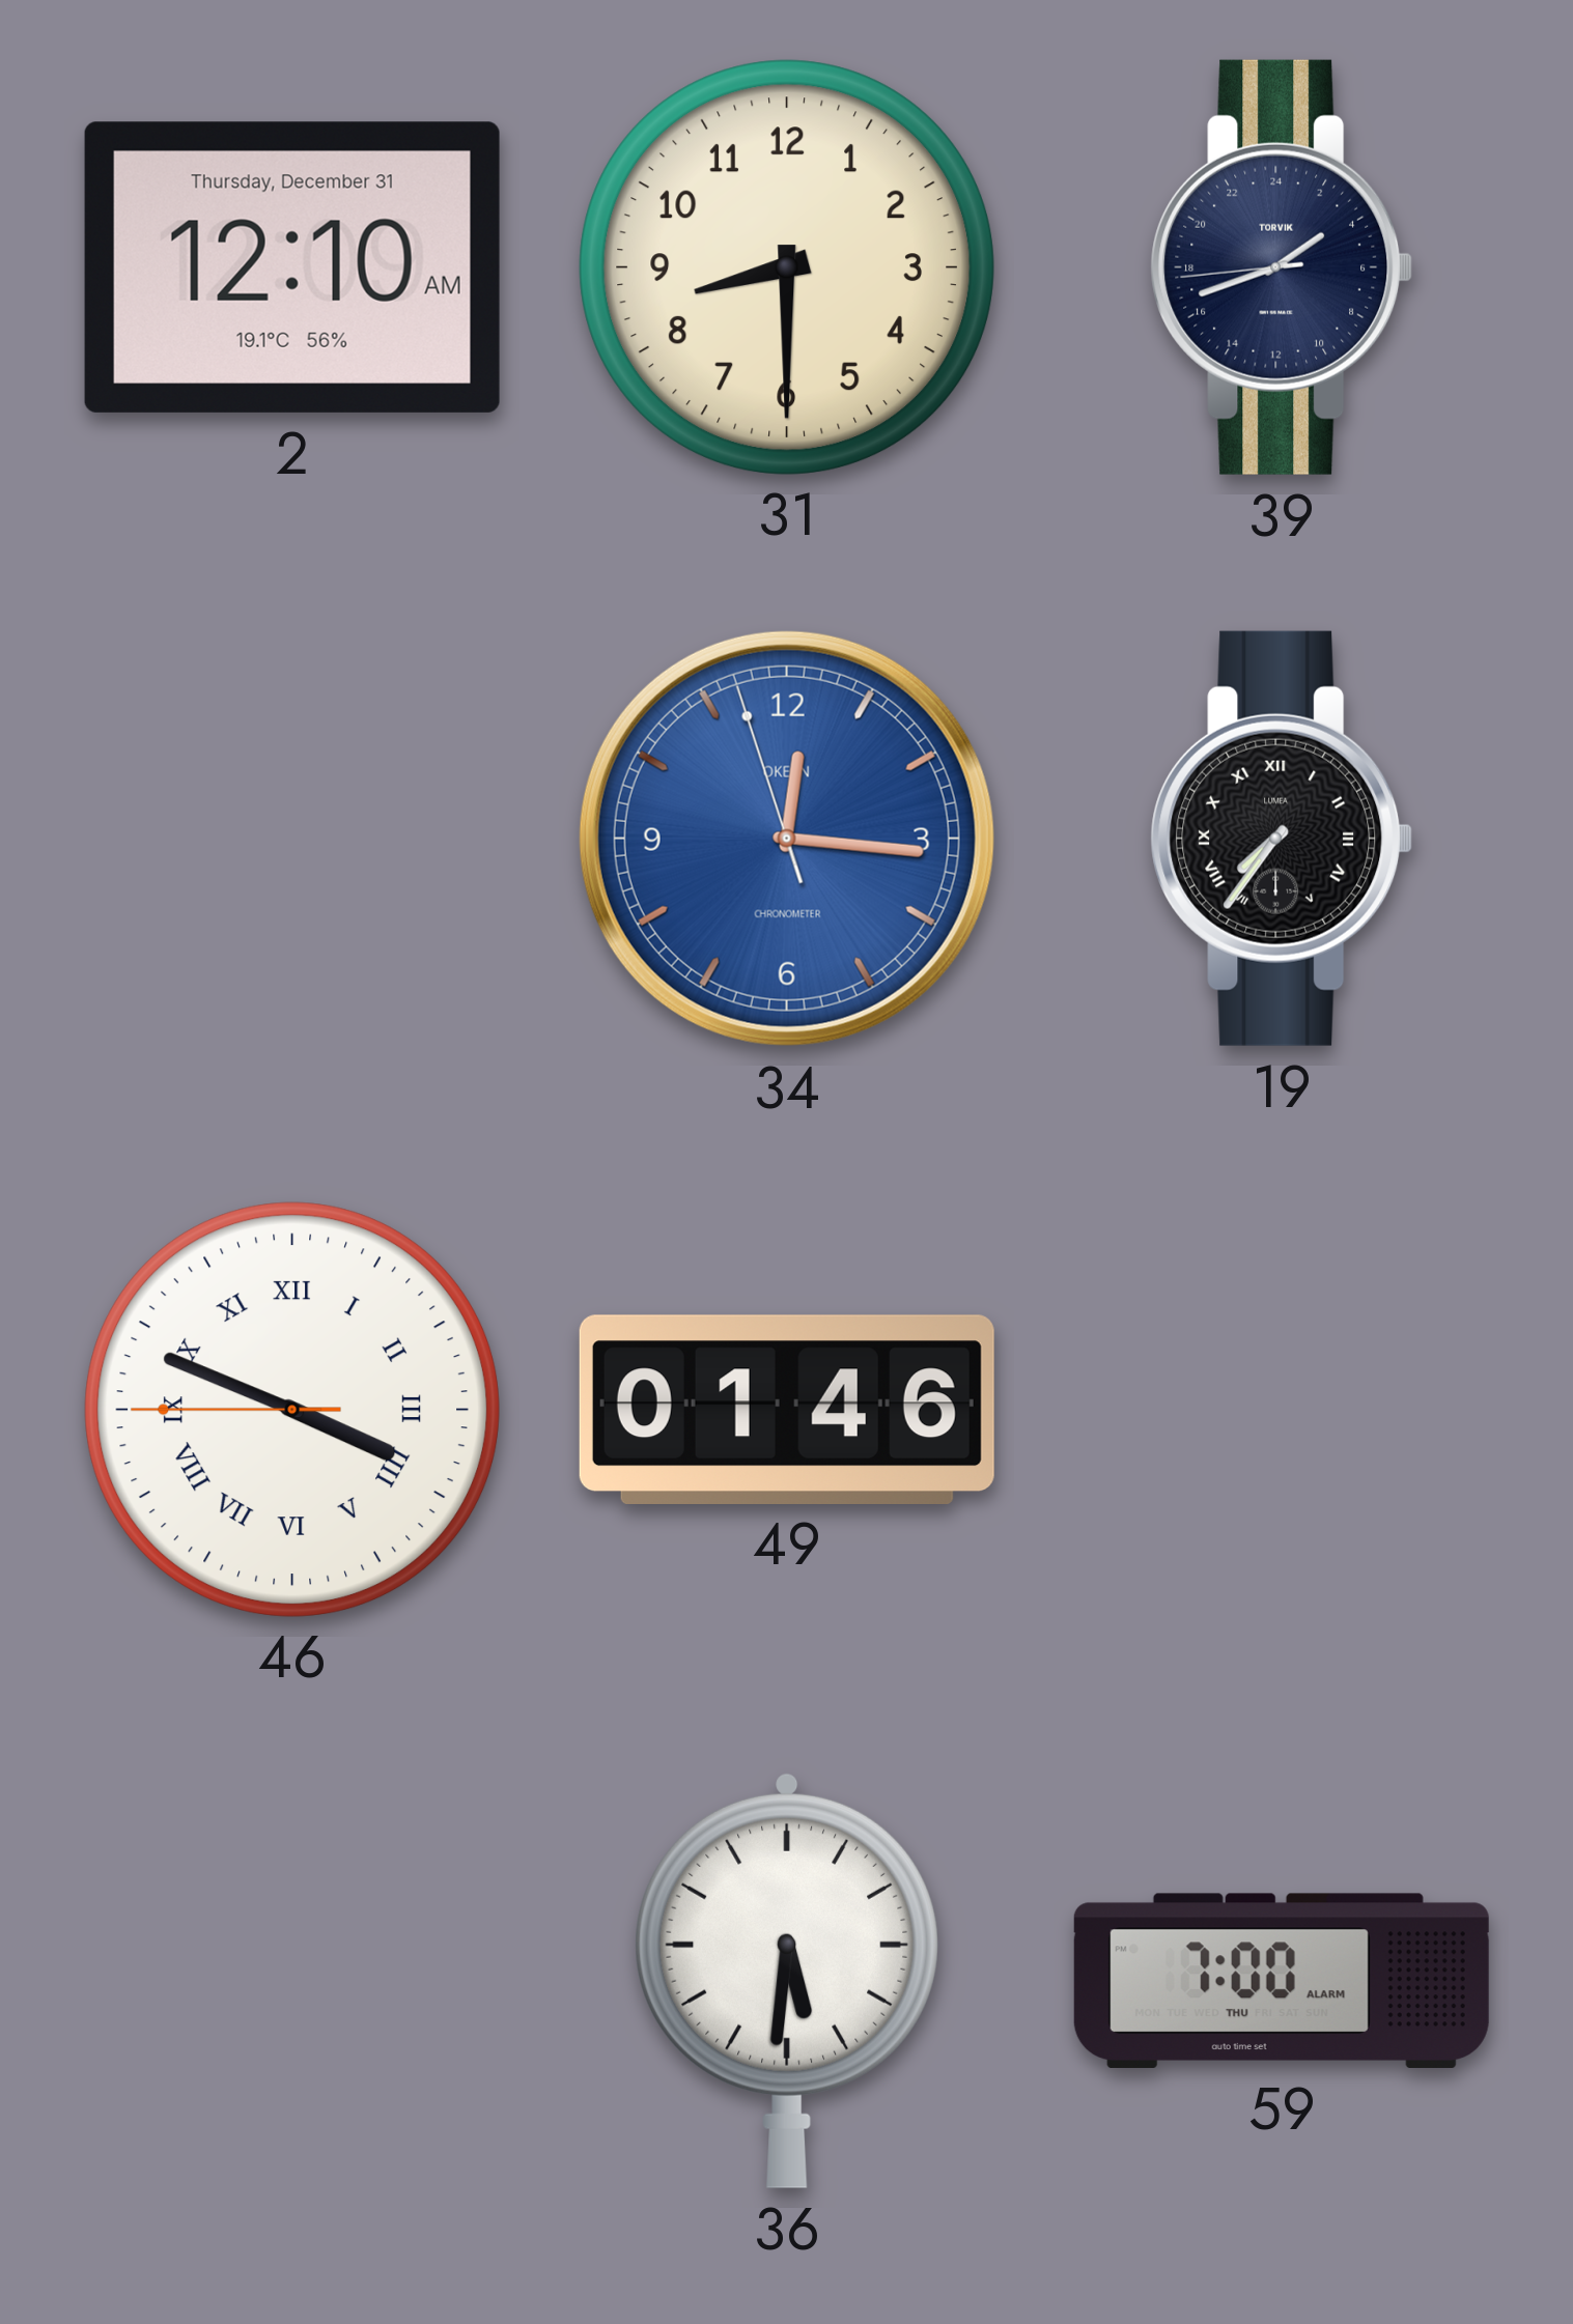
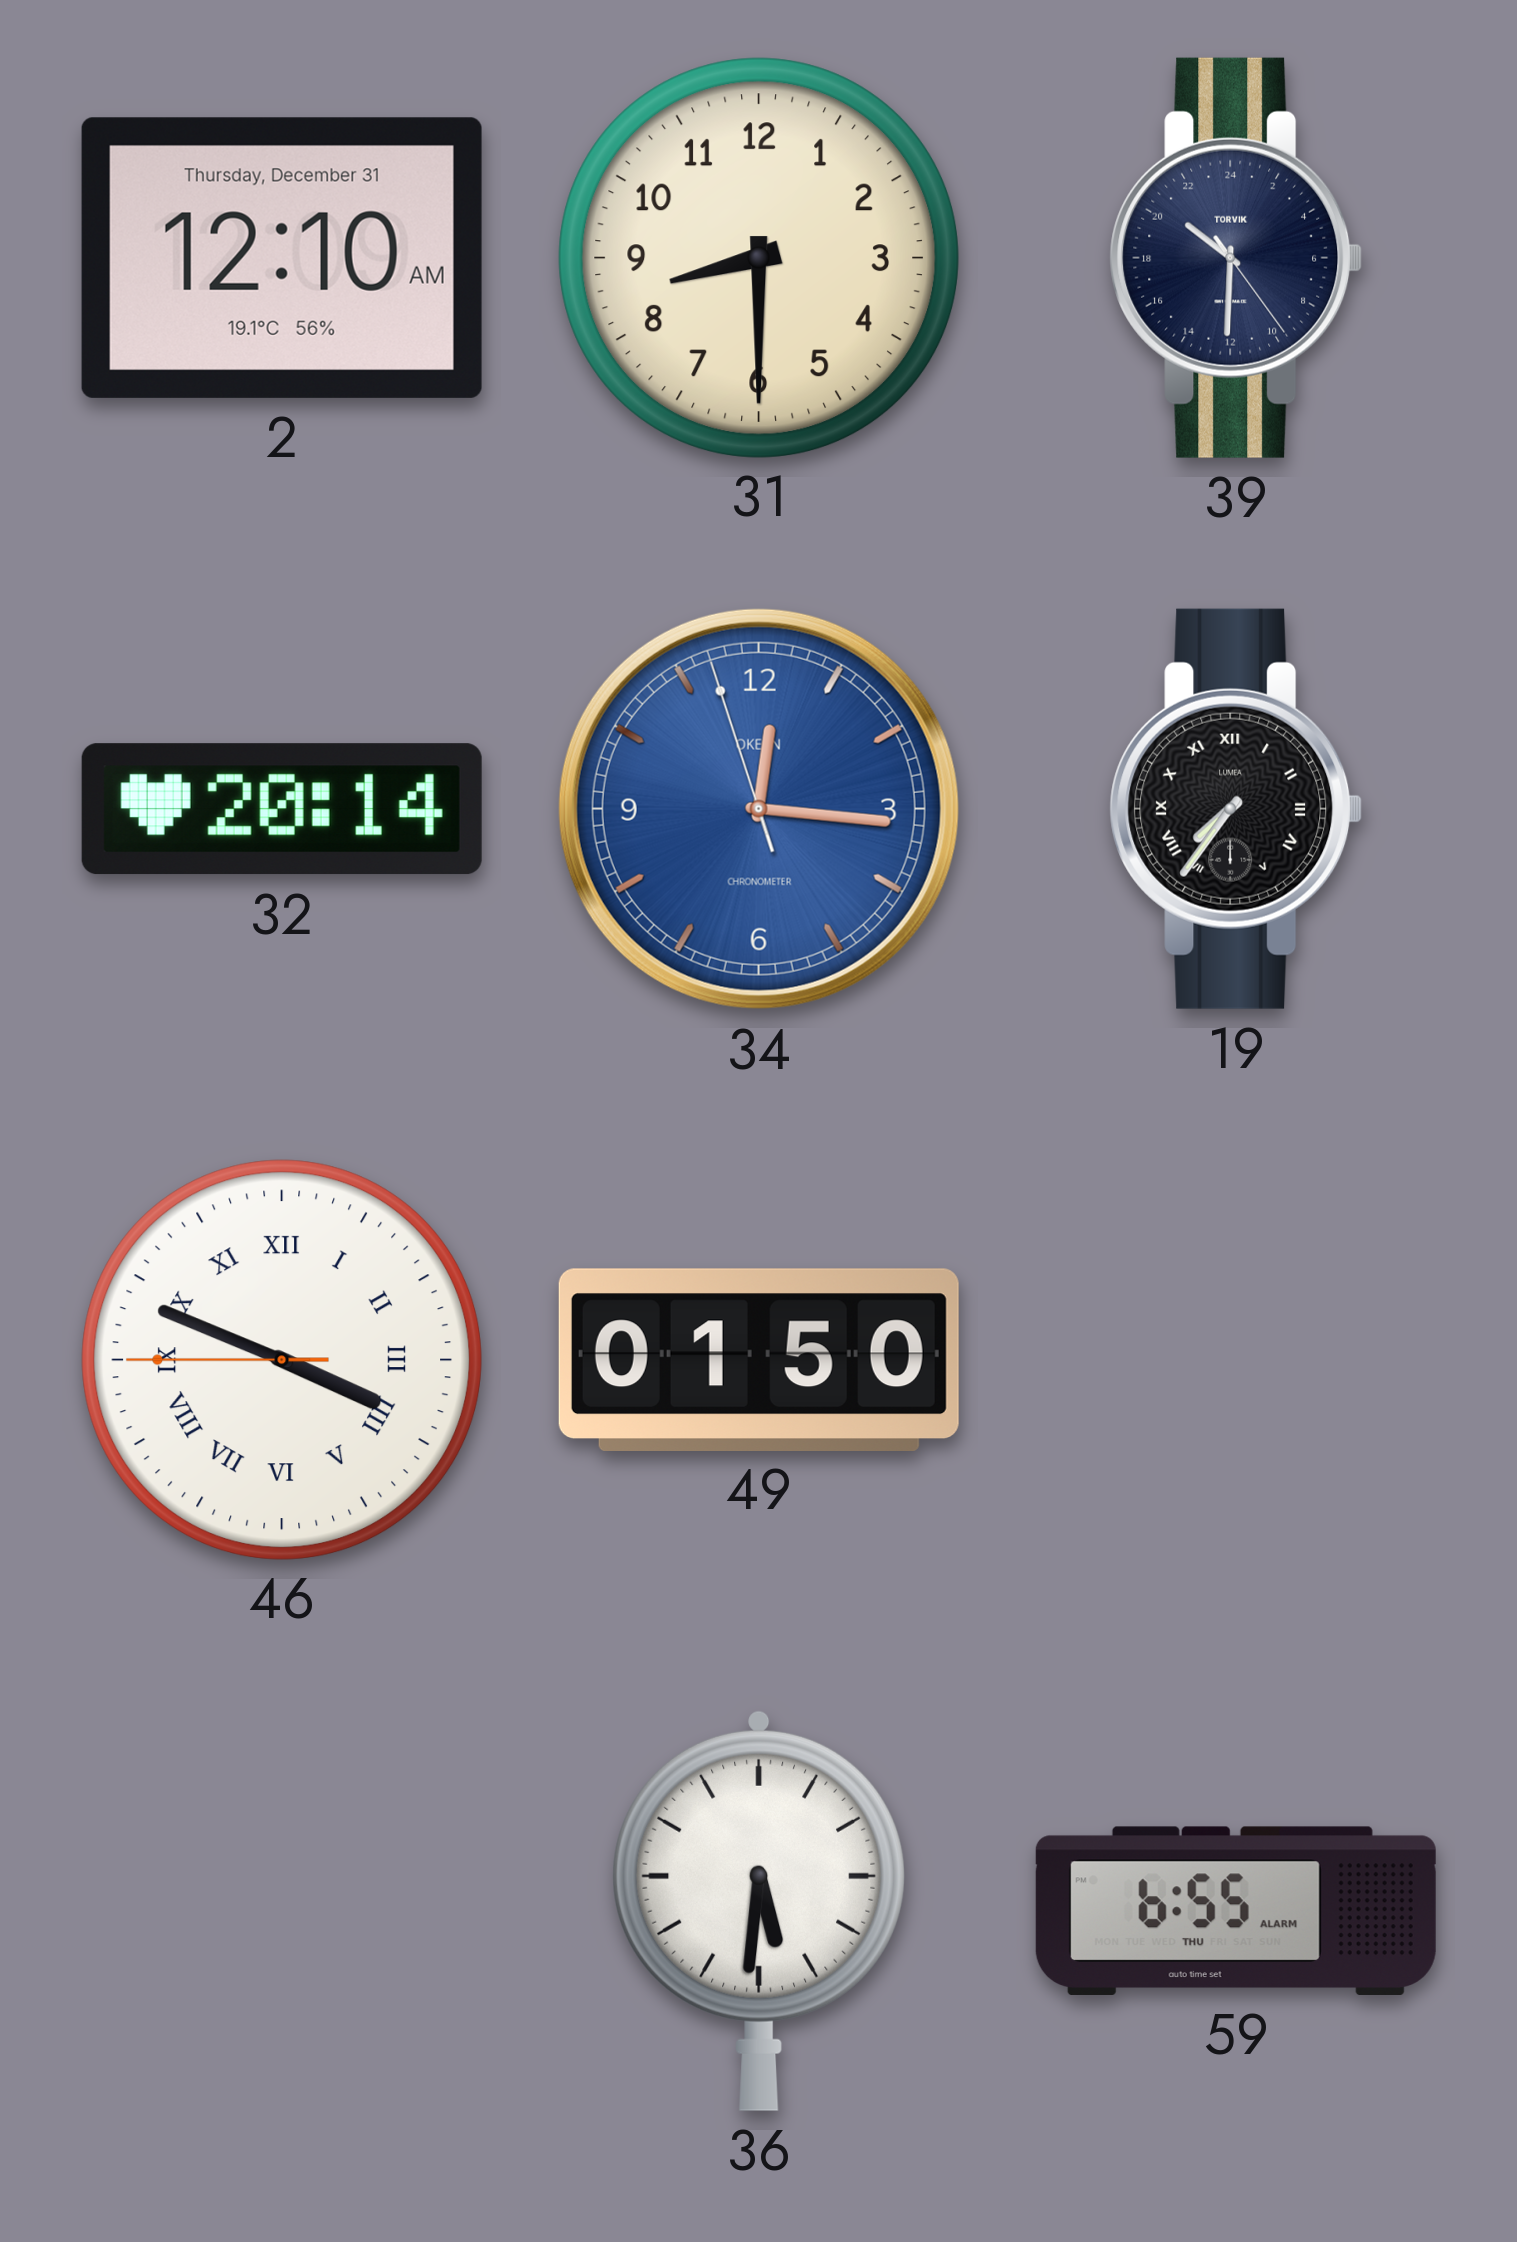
39: 3:41 -> 20:30 (1236, 258)
32: none -> 20:14 (282, 809)
49: 01:46 -> 01:50 (759, 1359)
59: 7:00 -> 6:55 (1236, 1911)
